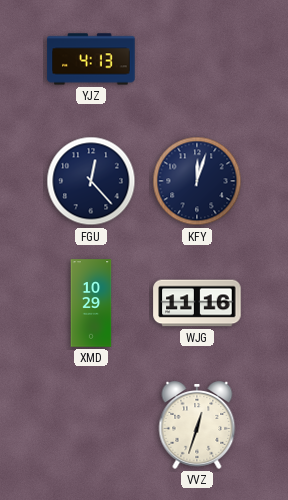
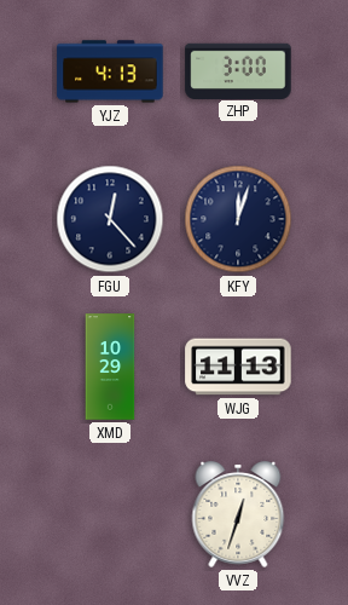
ZHP: none -> 3:00 (238, 70)
WJG: 11:16 -> 11:13 (238, 367)
